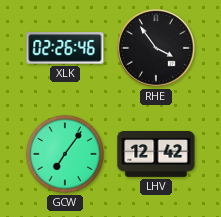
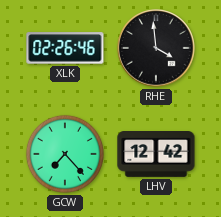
RHE: 3:54 -> 3:59 (156, 48)
GCW: 7:06 -> 7:23 (65, 154)
